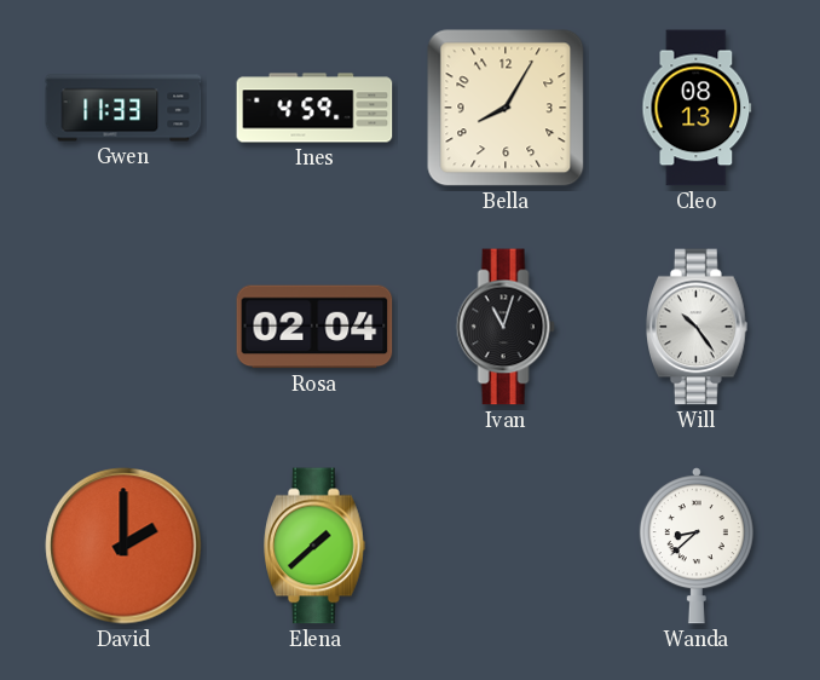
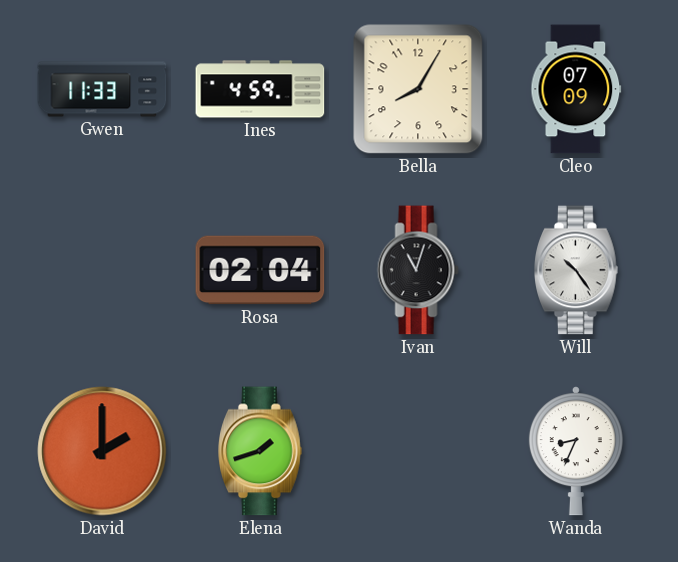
Cleo: 08:13 -> 07:09 (576, 89)
Elena: 1:38 -> 1:42 (261, 451)
Wanda: 8:38 -> 8:34 (576, 451)
